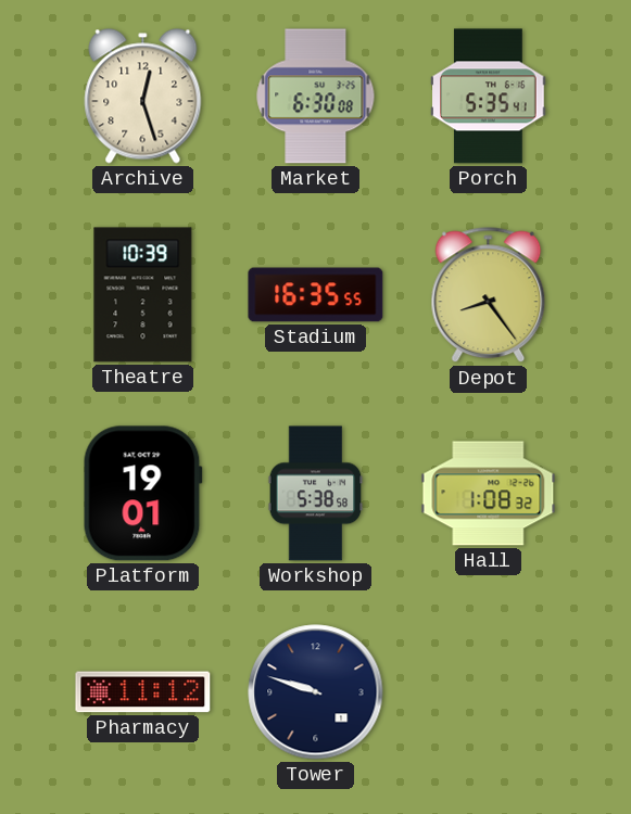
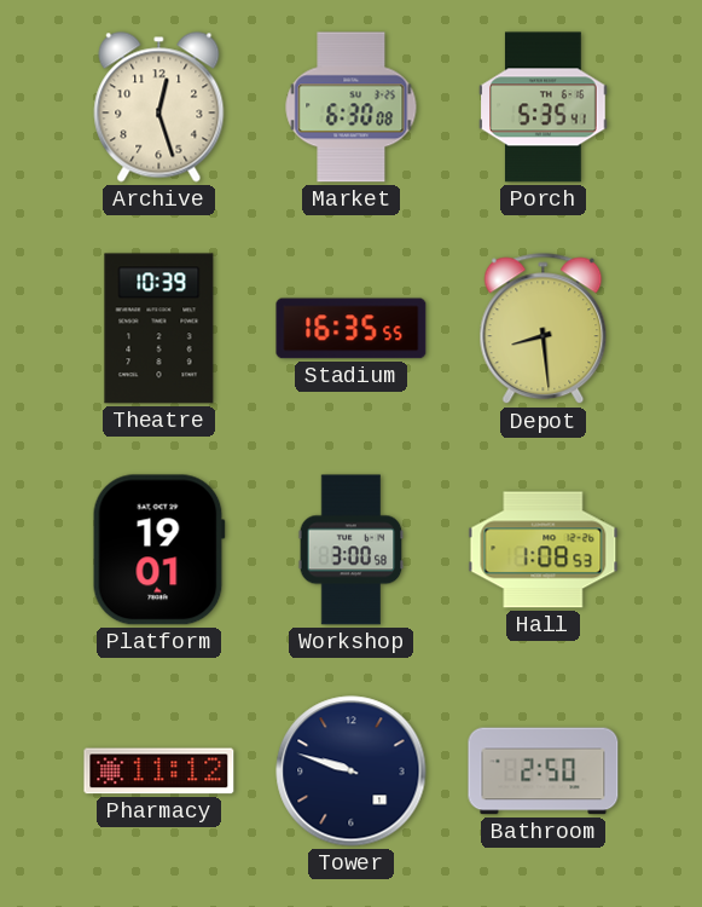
Depot: 8:24 -> 8:29 (544, 329)
Workshop: 5:38 -> 3:00 (352, 550)
Hall: 1:08:32 -> 1:08:53 (544, 550)
Bathroom: none -> 2:50 (544, 772)
